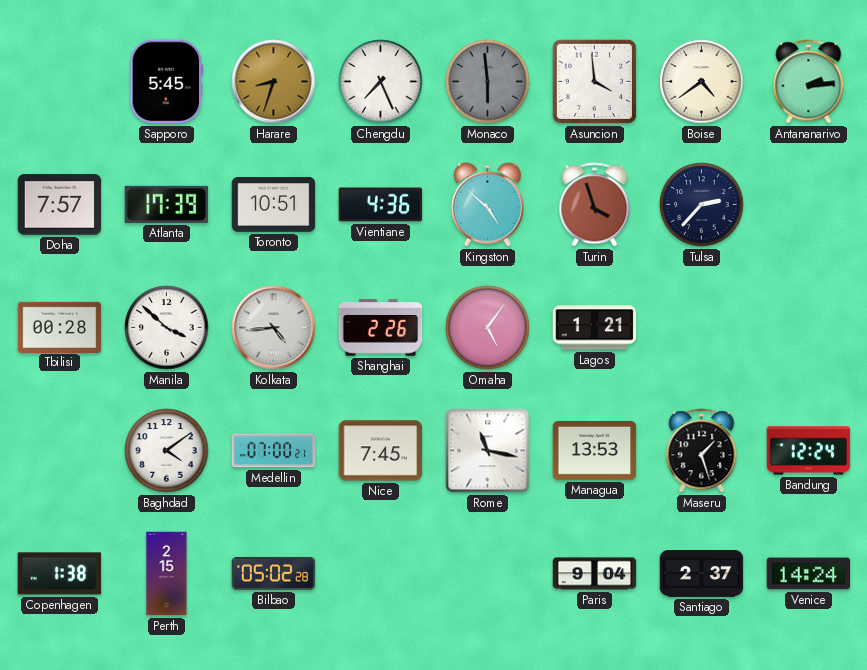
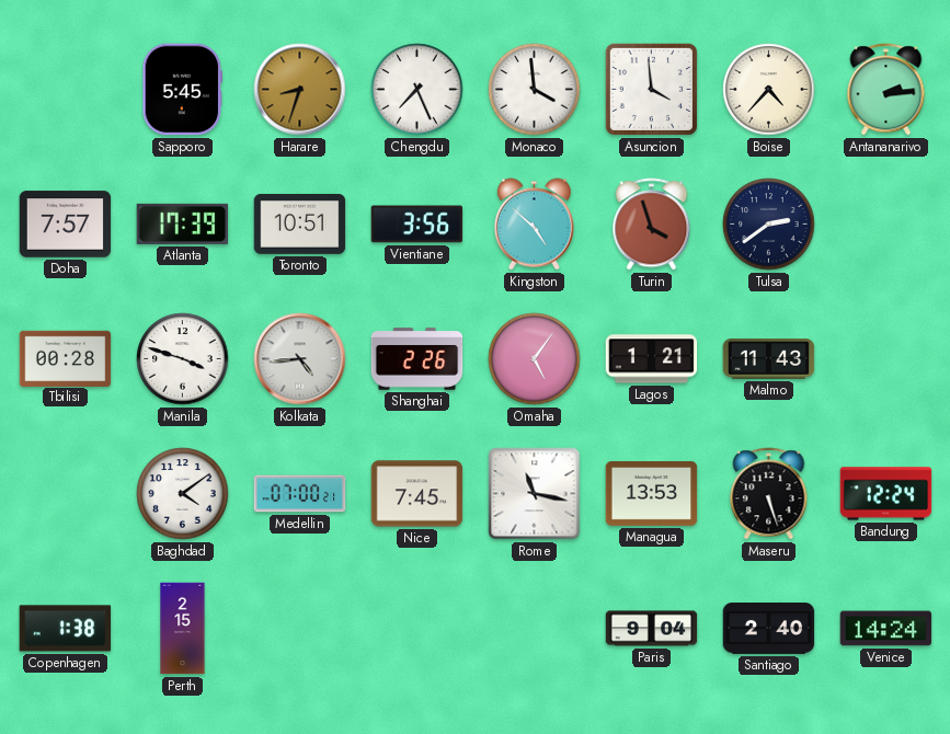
Monaco: 5:59 -> 3:59 (535, 90)
Monaco dial: grey -> white (535, 90)
Boise: 4:39 -> 4:37 (769, 90)
Vientiane: 4:36 -> 3:56 (417, 225)
Tulsa: 2:37 -> 2:39 (769, 225)
Manila: 3:52 -> 3:48 (183, 359)
Malmo: none -> 11:43 (769, 359)
Maseru: 1:27 -> 5:27 (769, 494)
Bilbao: 05:02 -> none (274, 573)
Santiago: 2:37 -> 2:40 (769, 629)
